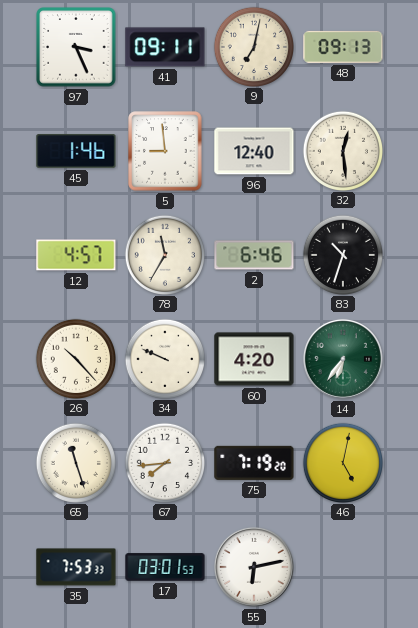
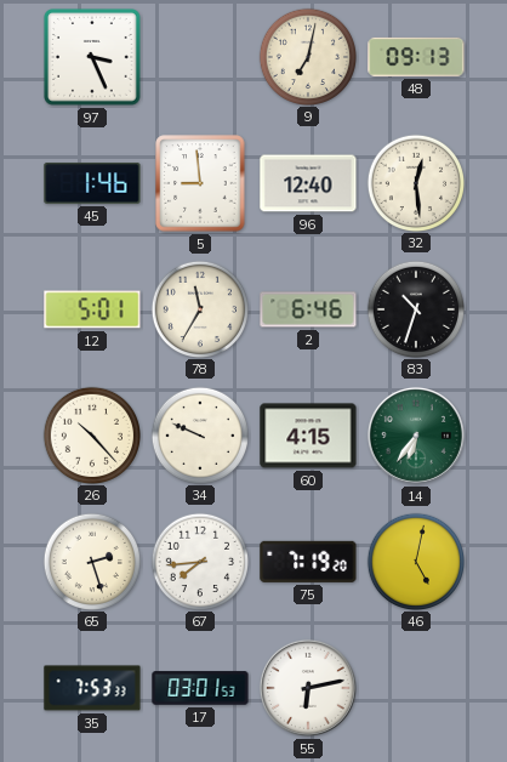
41: 09:11 -> none (165, 47)
12: 4:57 -> 5:01 (92, 309)
60: 4:20 -> 4:15 (308, 436)
65: 11:27 -> 2:27 (91, 561)
